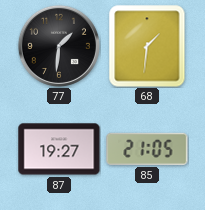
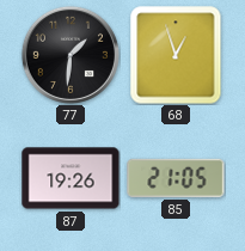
68: 1:31 -> 12:57 (176, 55)
87: 19:27 -> 19:26 (71, 178)
